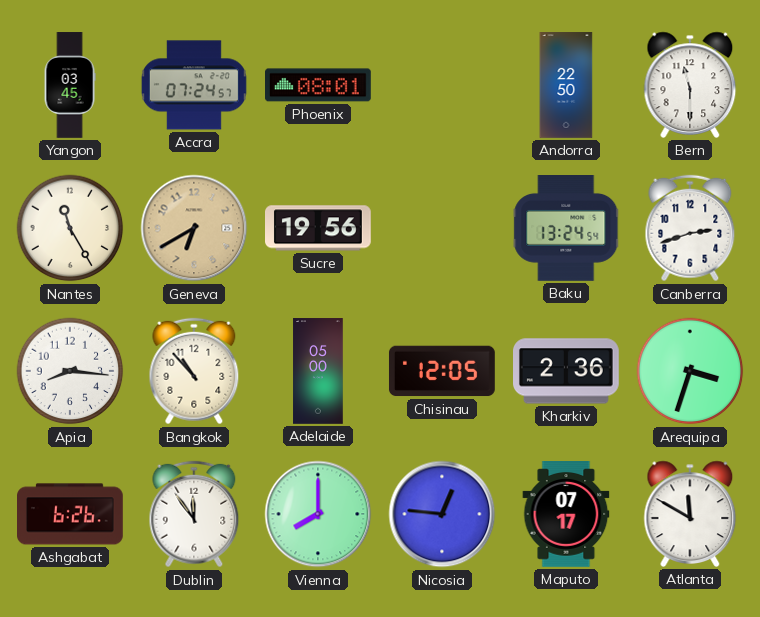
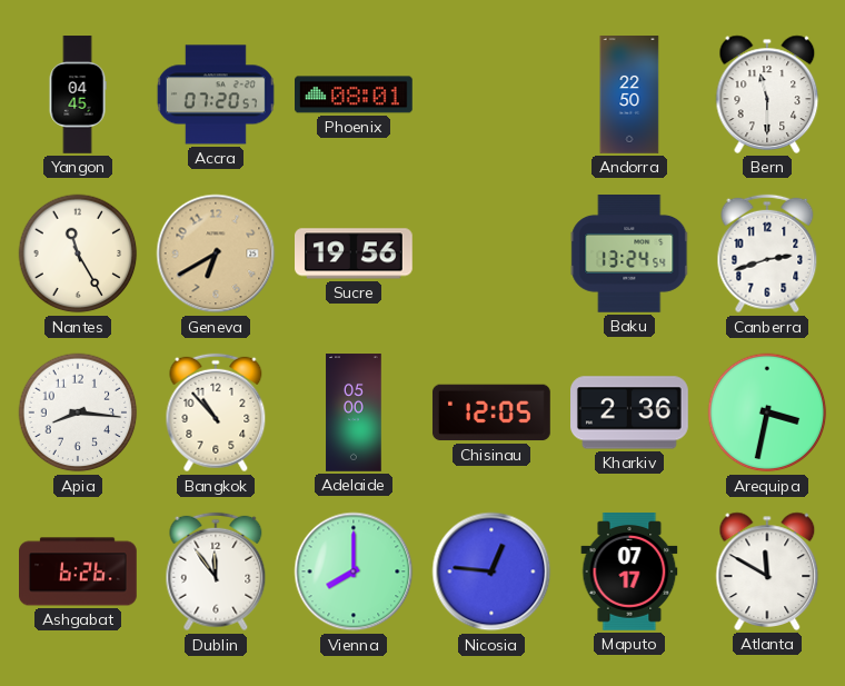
Yangon: 03:45 -> 04:45 (78, 95)
Accra: 07:24 -> 07:20 (216, 95)
Arequipa: 3:33 -> 3:32 (767, 412)
